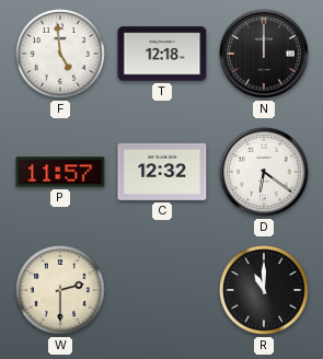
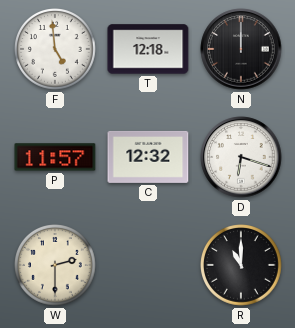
D: 6:21 -> 6:18 (241, 157)
